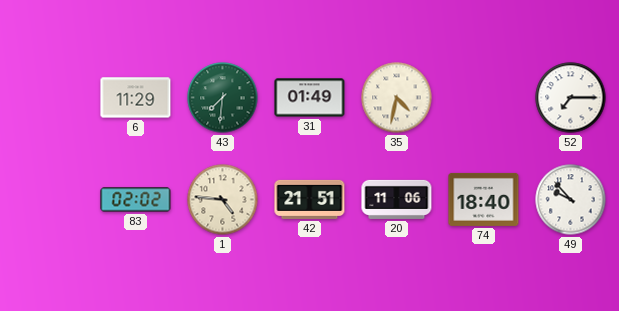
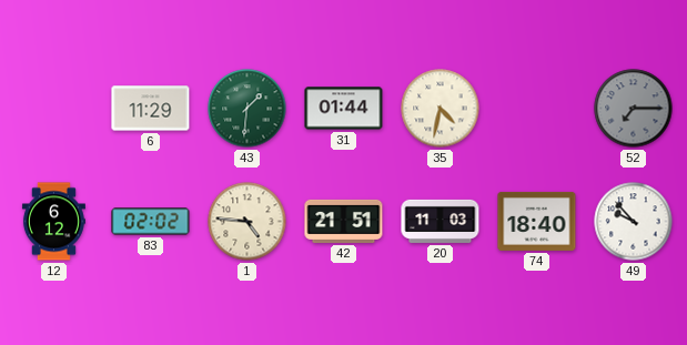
43: 7:31 -> 1:31 (247, 109)
31: 01:49 -> 01:44 (344, 109)
52 dial: white -> grey (634, 109)
12: none -> 6:12 (53, 222)
20: 11:06 -> 11:03 (441, 221)
